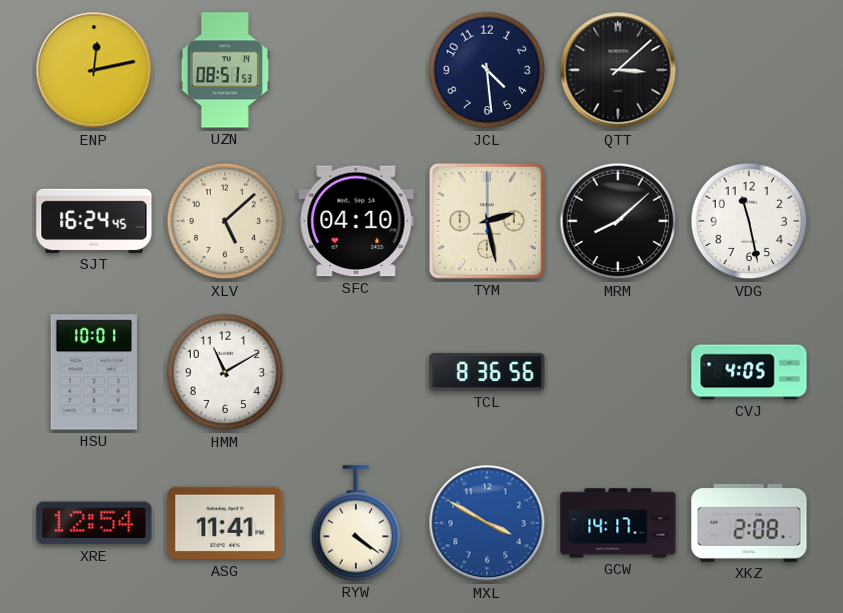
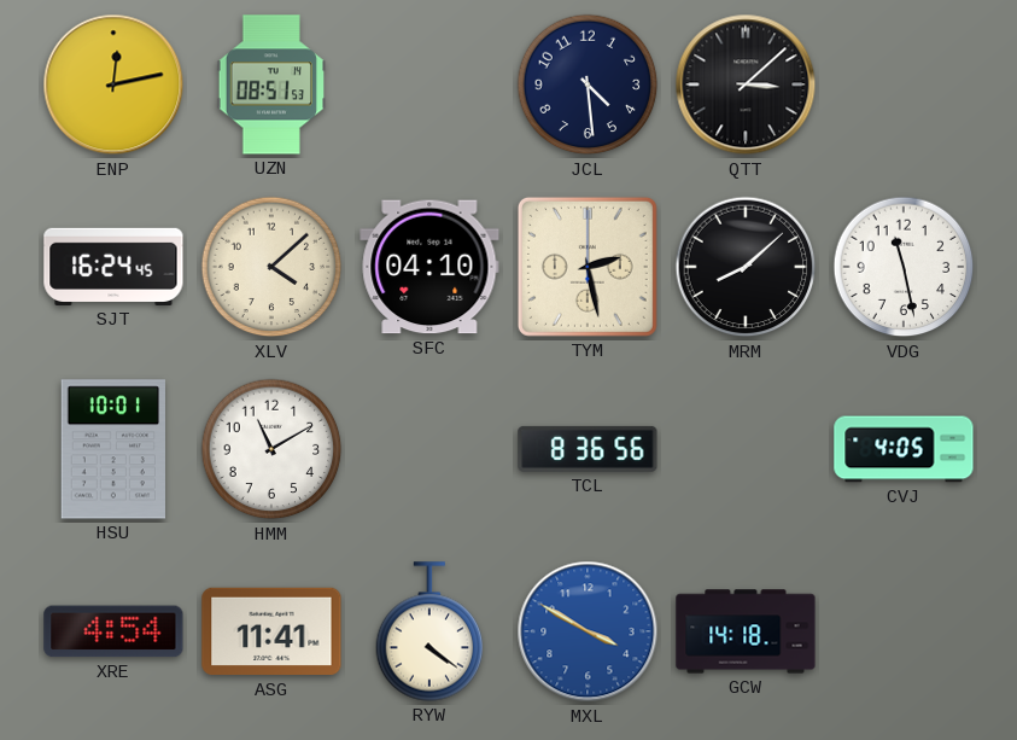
XLV: 5:08 -> 4:08 (271, 267)
XRE: 12:54 -> 4:54 (113, 631)
GCW: 14:17 -> 14:18 (746, 631)
XKZ: 2:08 -> none (749, 523)
